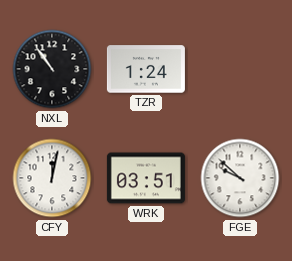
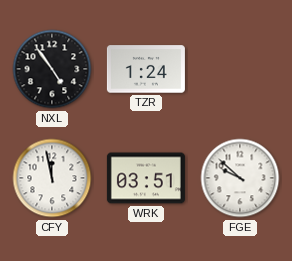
NXL: 10:54 -> 4:54 (52, 69)
CFY: 12:02 -> 11:58 (52, 178)
